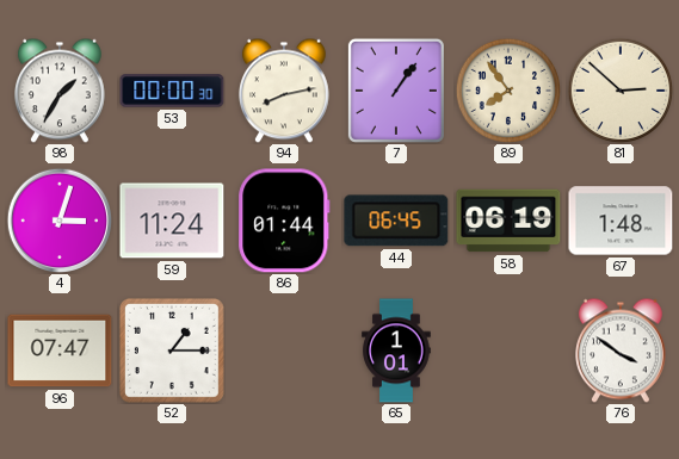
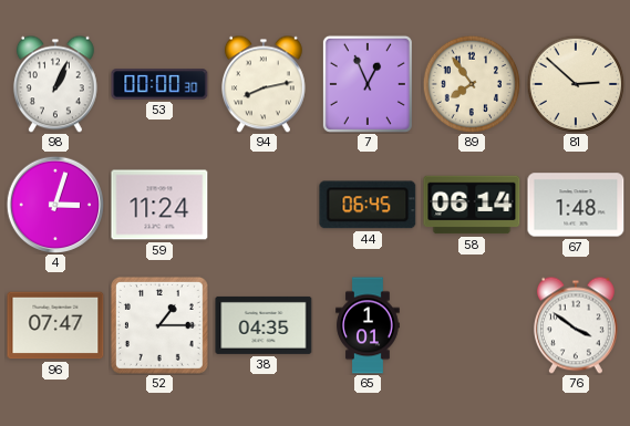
98: 1:35 -> 1:04 (55, 84)
7: 1:06 -> 12:56 (368, 84)
86: 01:44 -> none (284, 221)
58: 06:19 -> 06:14 (472, 205)
38: none -> 04:35 (264, 325)
